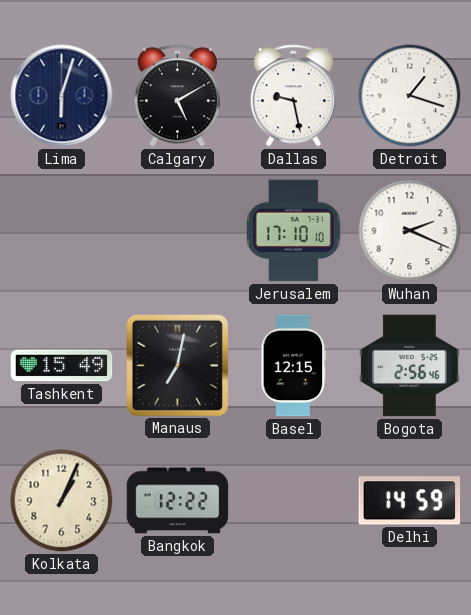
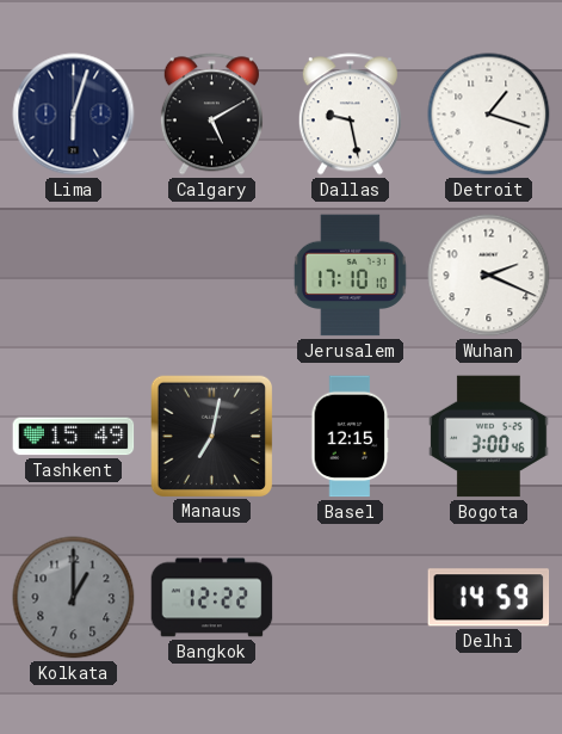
Bogota: 2:56 -> 3:00 (489, 437)
Kolkata: 1:04 -> 1:00 (74, 598)
Kolkata dial: cream -> grey (74, 598)
